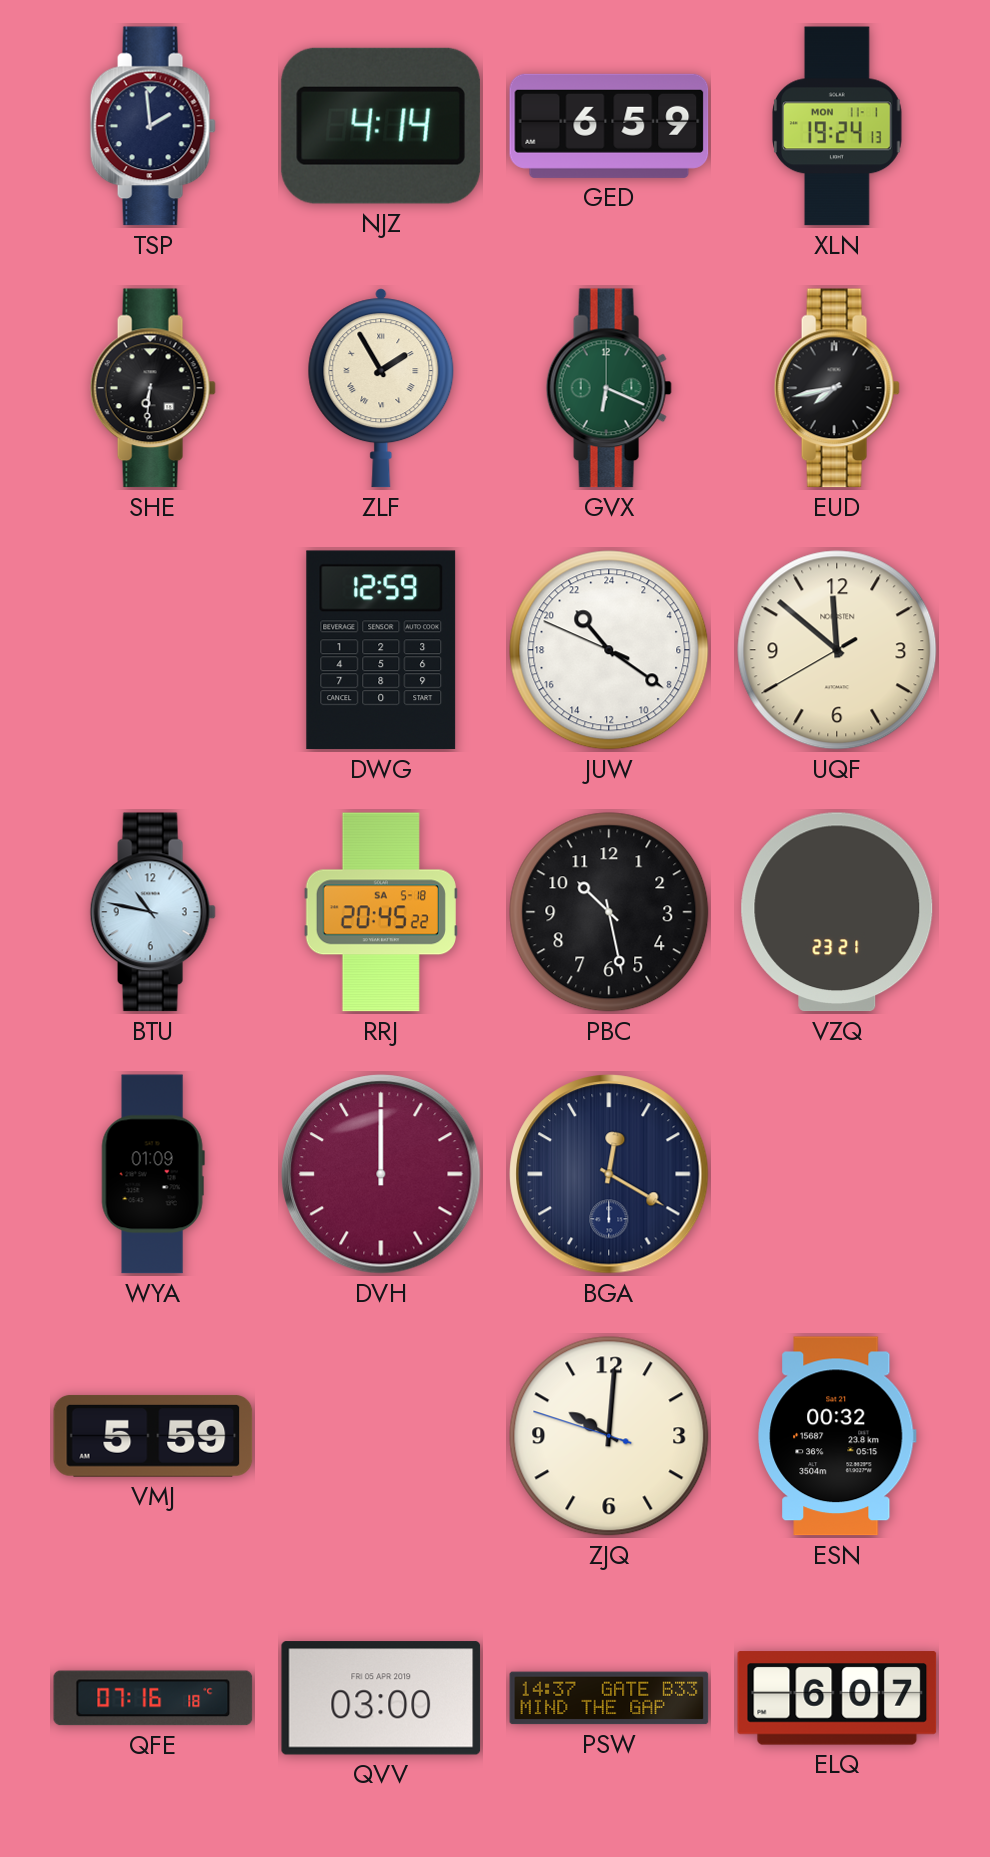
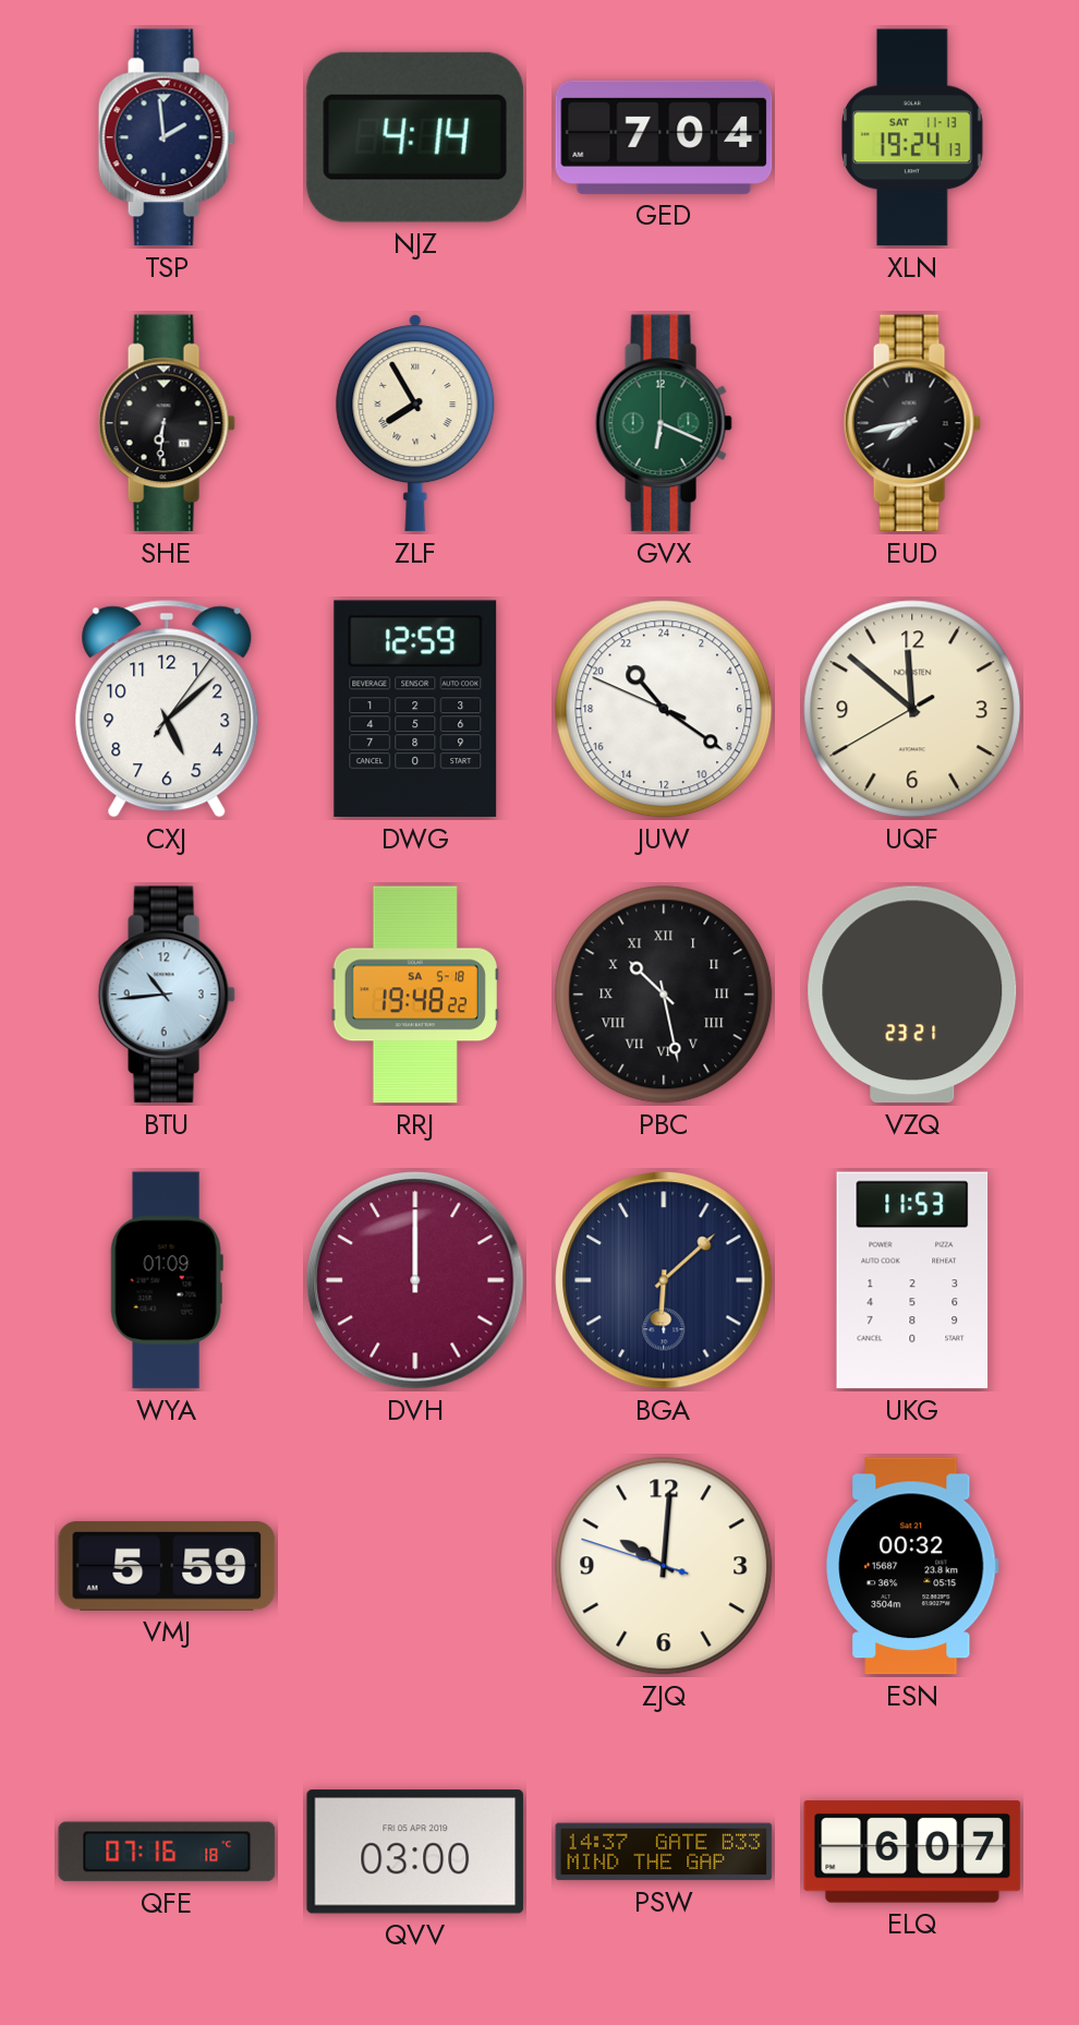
GED: 6:59 -> 7:04 (664, 137)
XLN date: MON 11-1 -> SAT 11-13 (912, 137)
ZLF: 1:55 -> 7:55 (415, 423)
CXJ: none -> 5:08 (167, 709)
BTU: 10:47 -> 10:44 (167, 995)
RRJ: 20:45 -> 19:48 (415, 995)
PBC numerals: Arabic -> Roman (664, 995)
BGA: 12:20 -> 6:08 (664, 1280)
UKG: none -> 11:53 (912, 1280)
